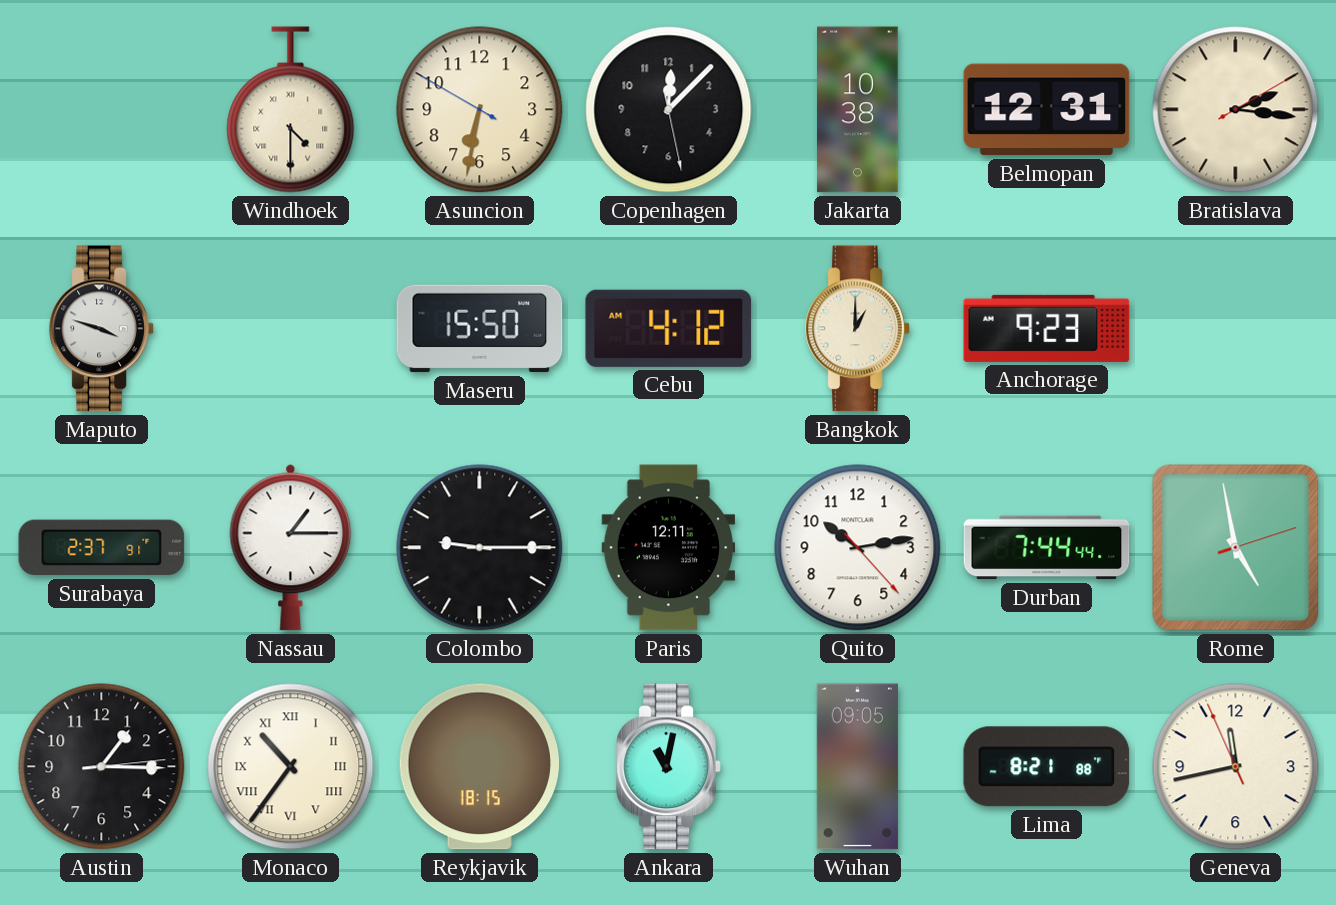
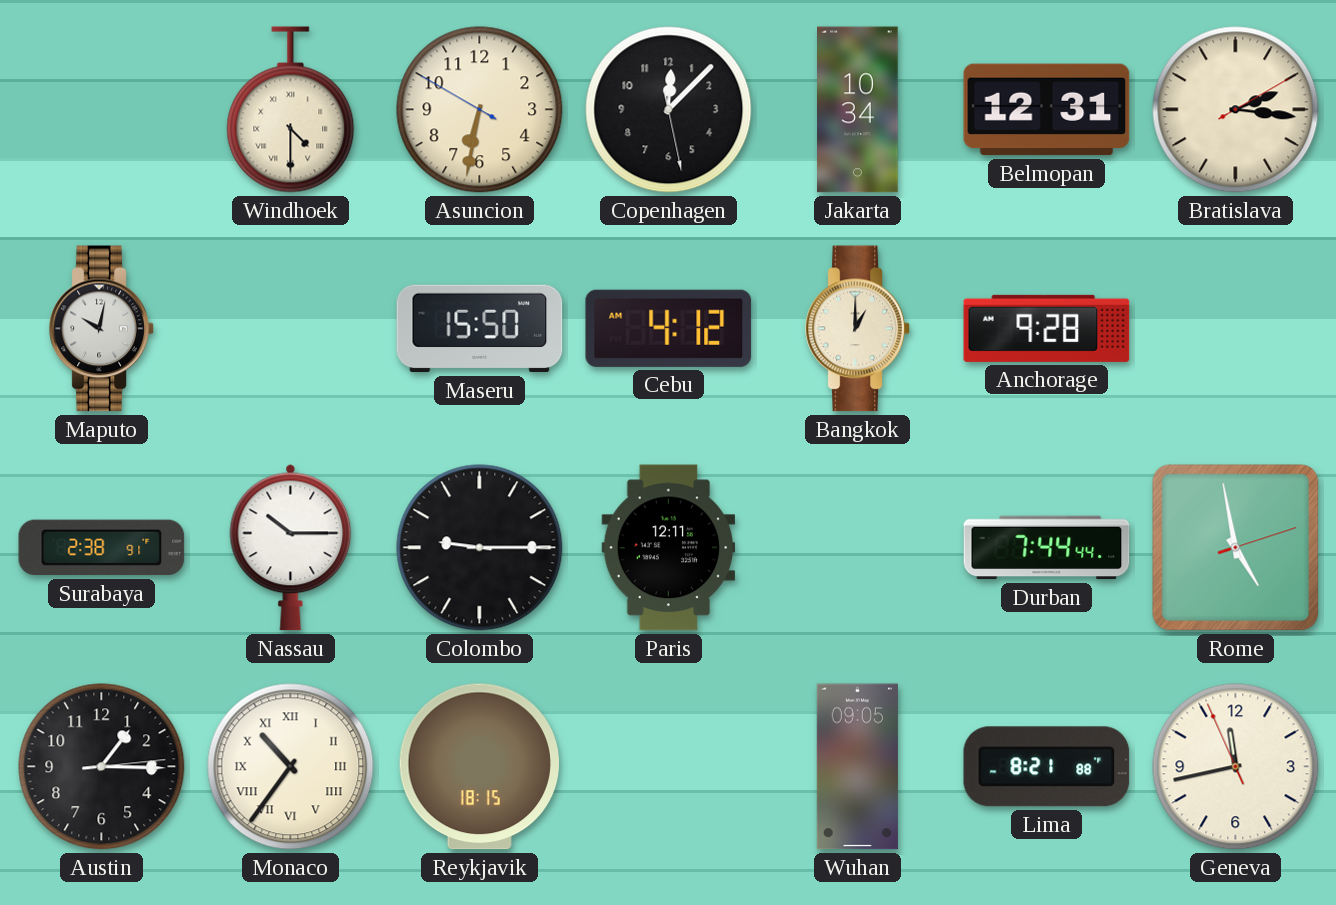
Jakarta: 10:38 -> 10:34 (858, 110)
Maputo: 3:48 -> 10:02 (102, 329)
Anchorage: 9:23 -> 9:28 (1047, 328)
Surabaya: 2:37 -> 2:38 (102, 548)
Nassau: 1:15 -> 10:15 (291, 547)
Quito: 10:13 -> none (858, 548)
Ankara: 11:02 -> none (669, 767)
